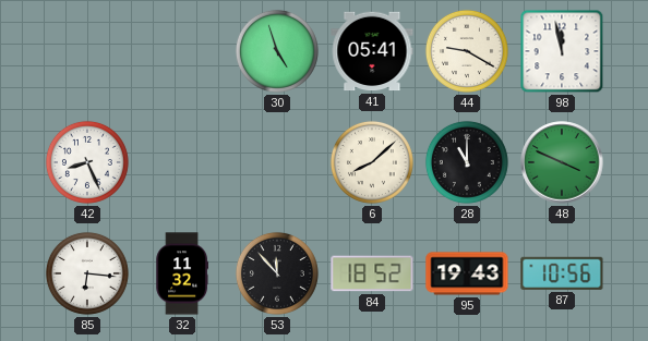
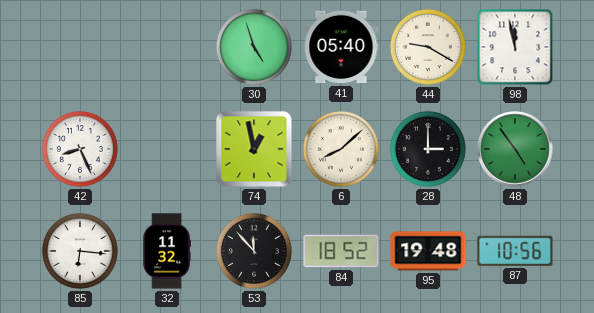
41: 05:41 -> 05:40 (341, 47)
74: none -> 12:58 (254, 149)
28: 11:00 -> 3:00 (428, 149)
48: 3:49 -> 4:54 (515, 149)
95: 19:43 -> 19:48 (428, 251)
